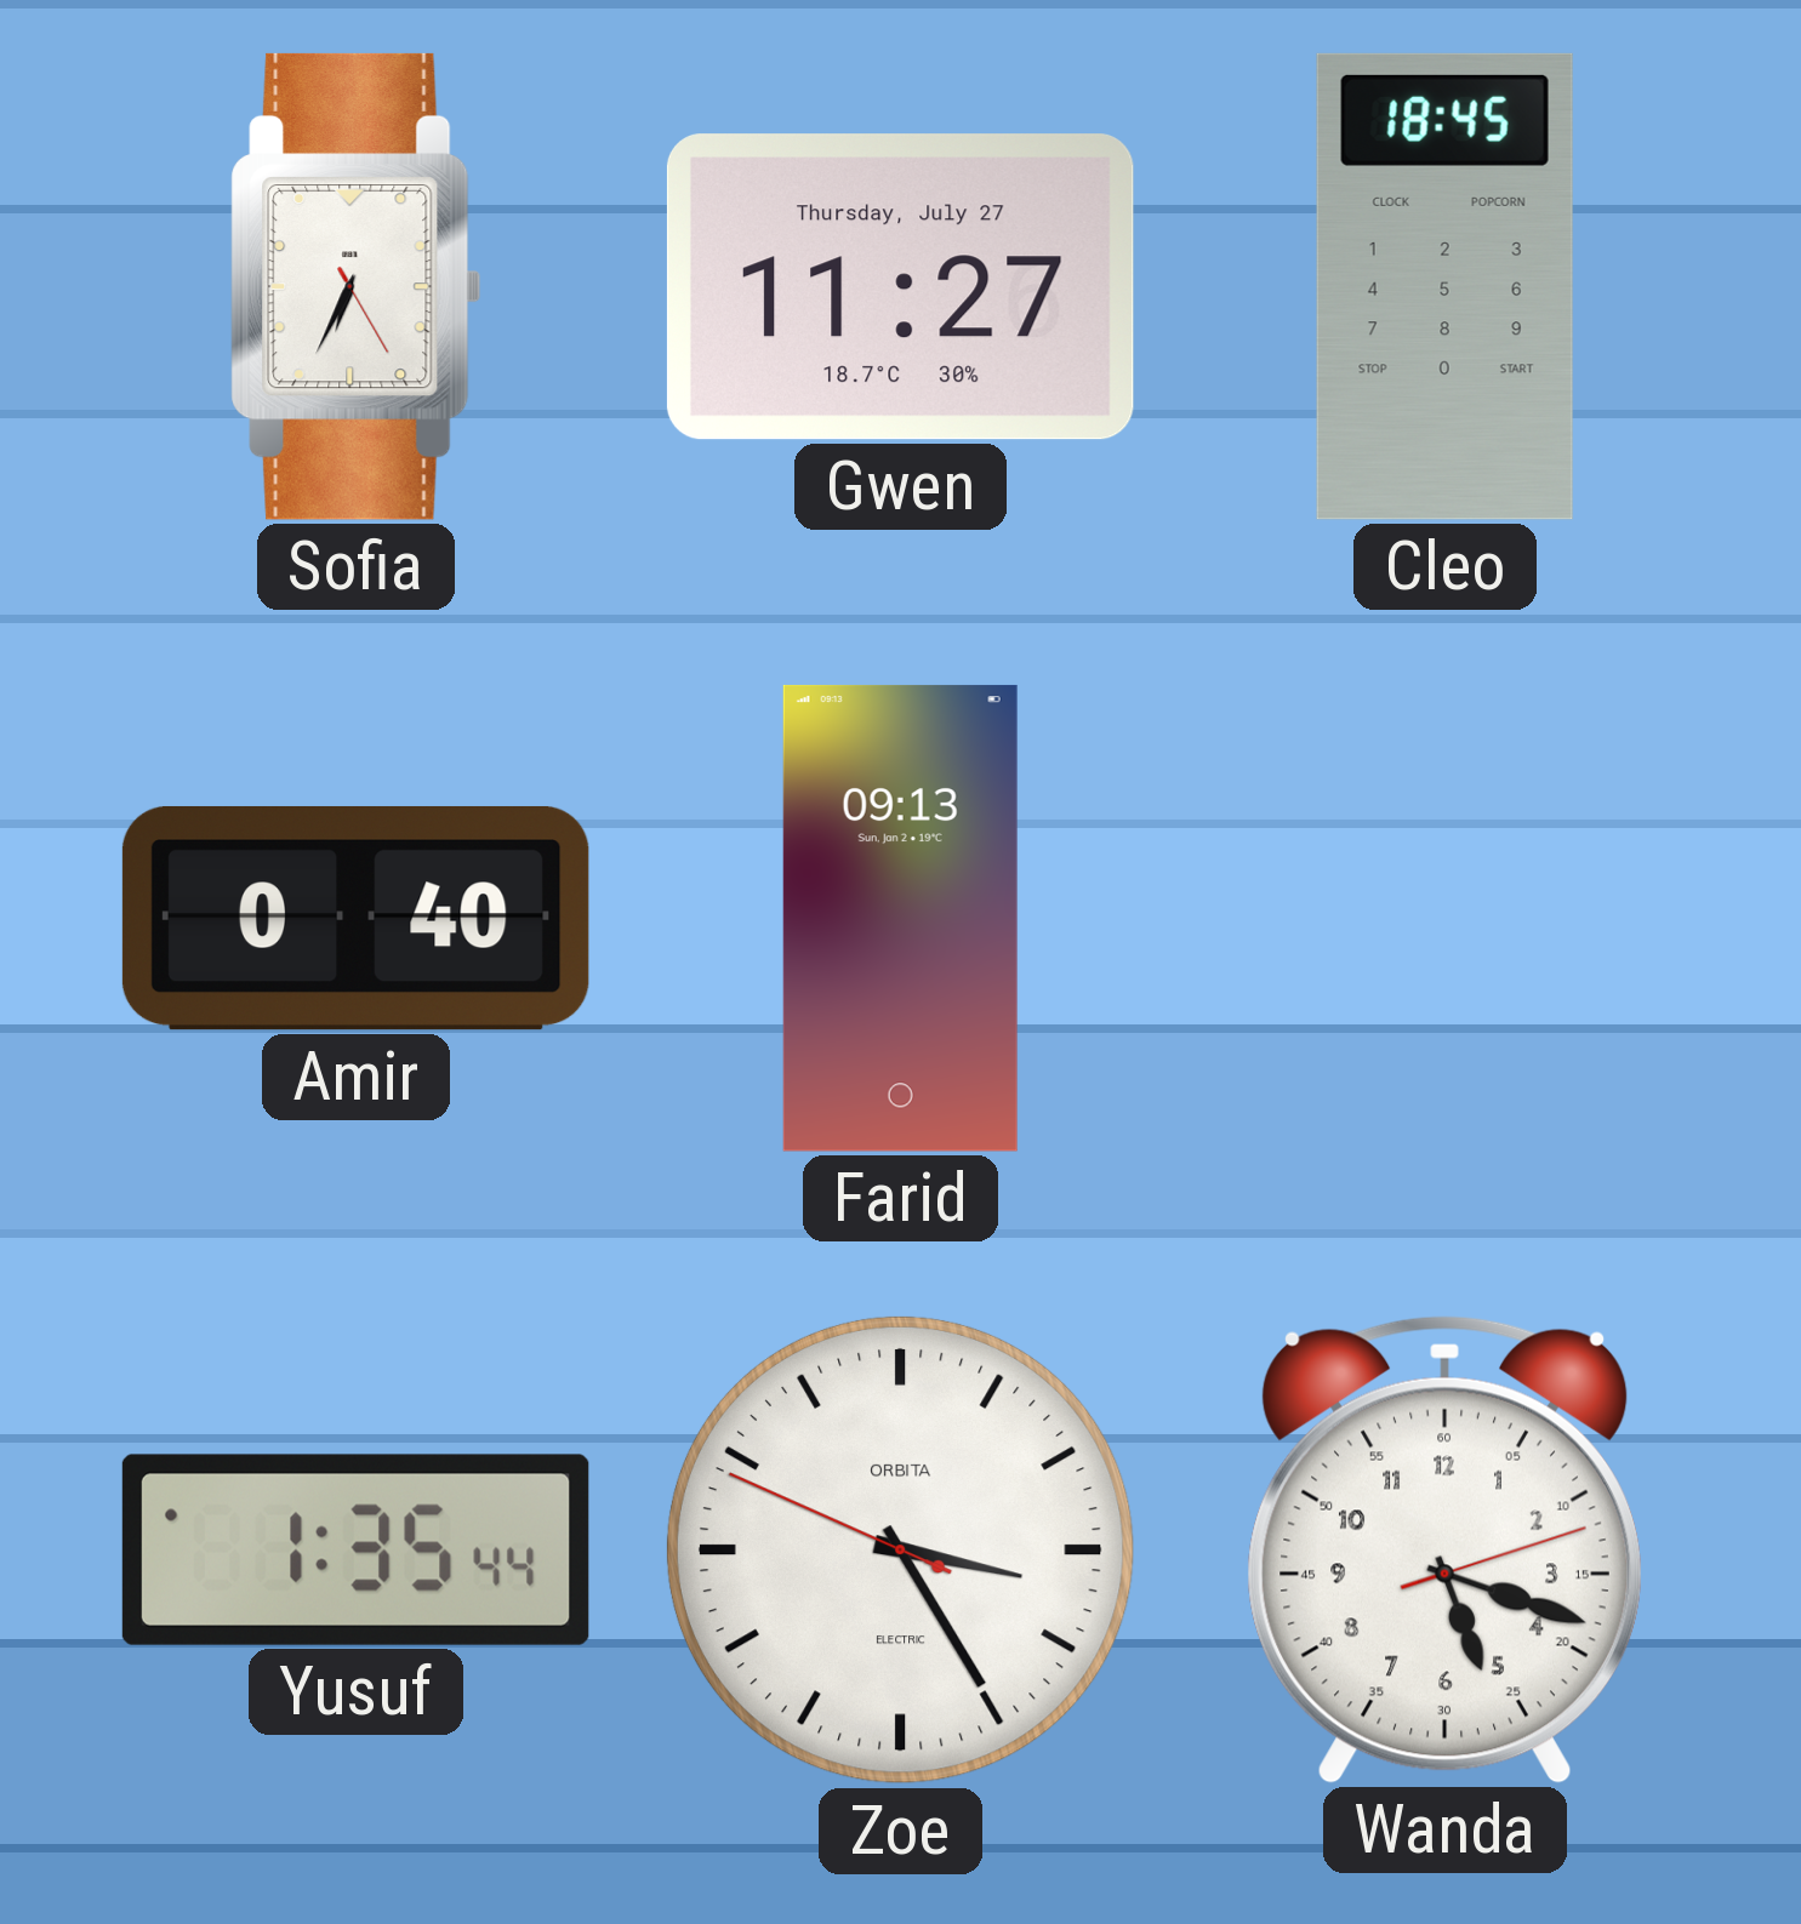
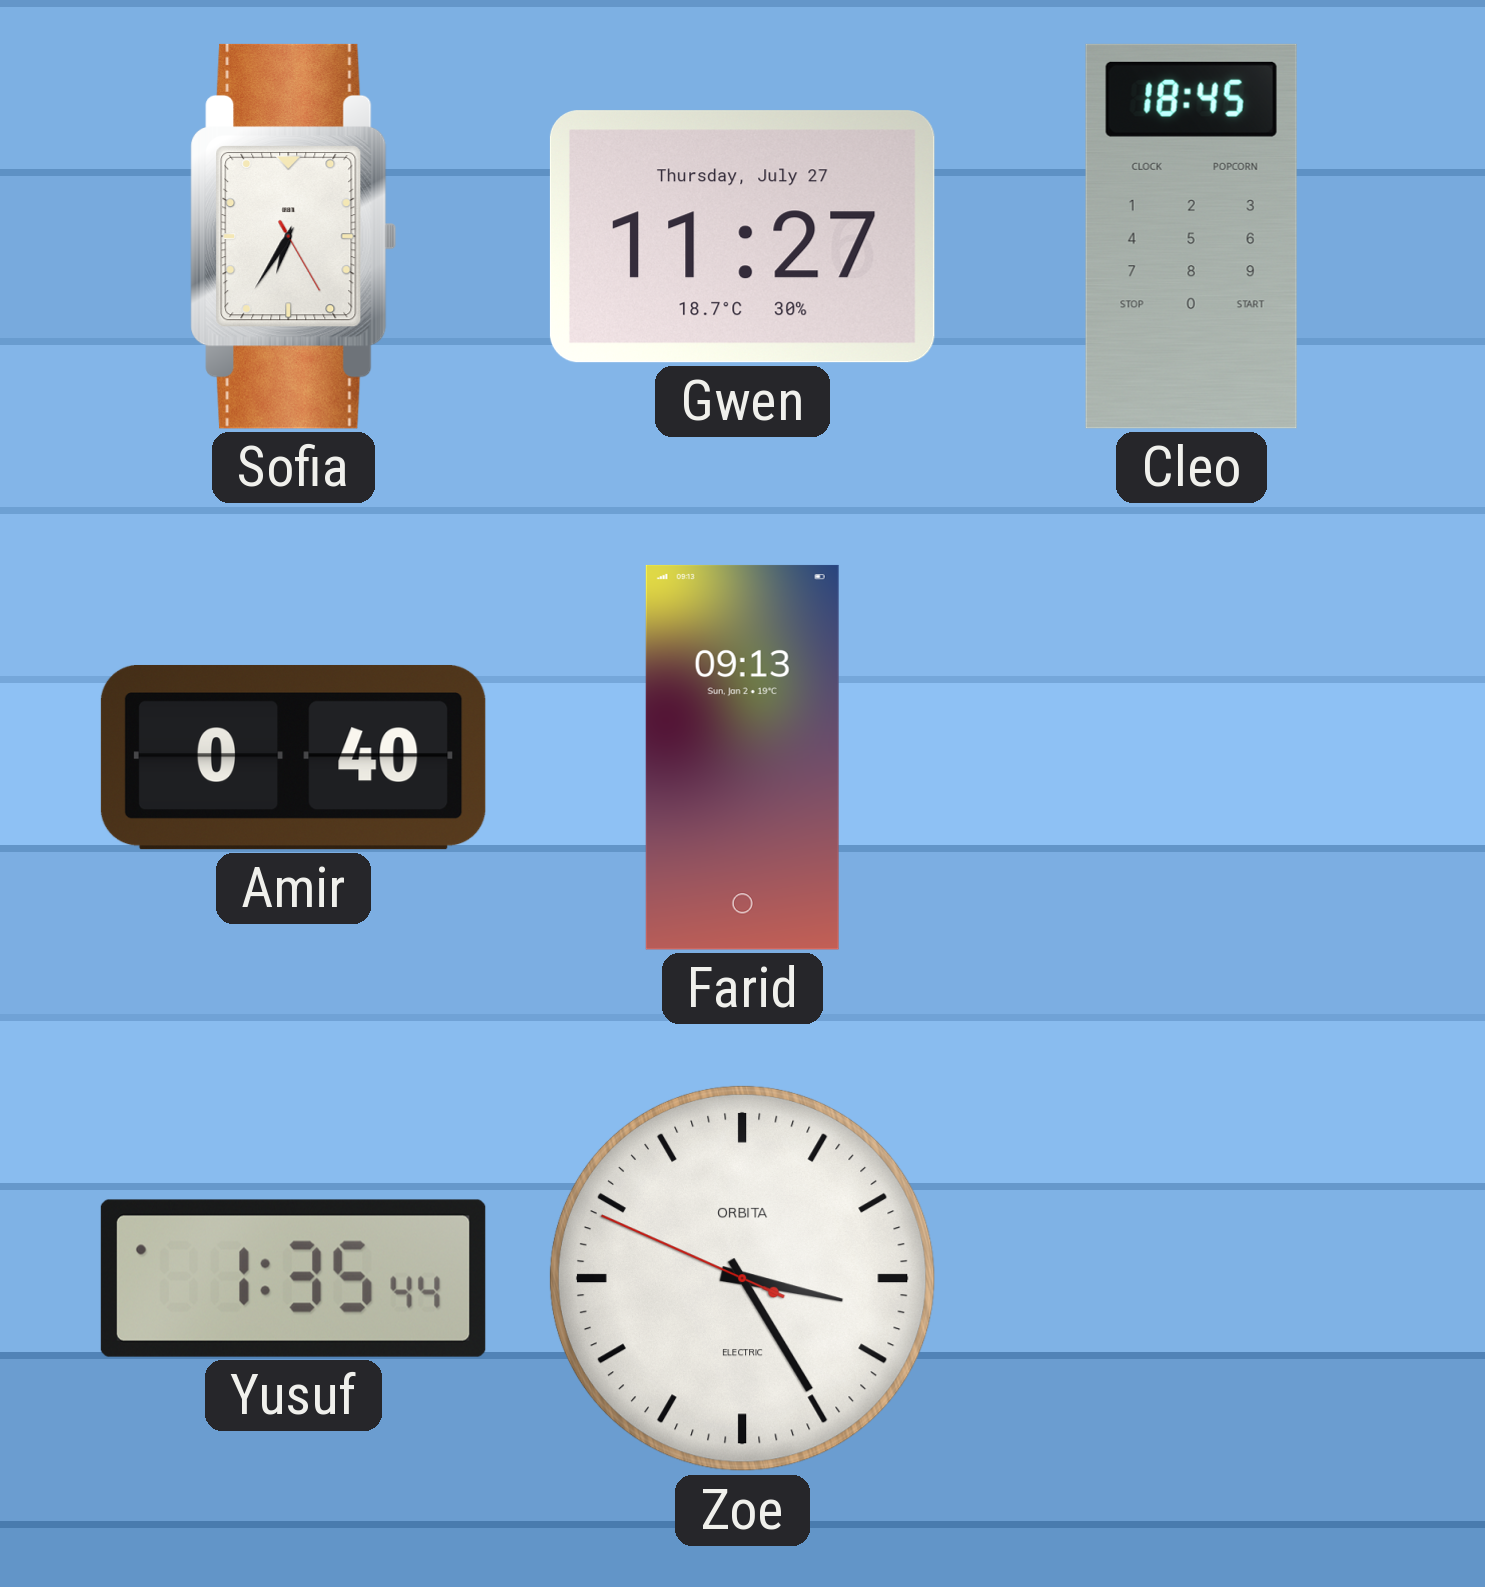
Sofia: 6:34 -> 6:35 (294, 236)
Wanda: 5:18 -> none (1444, 1549)
